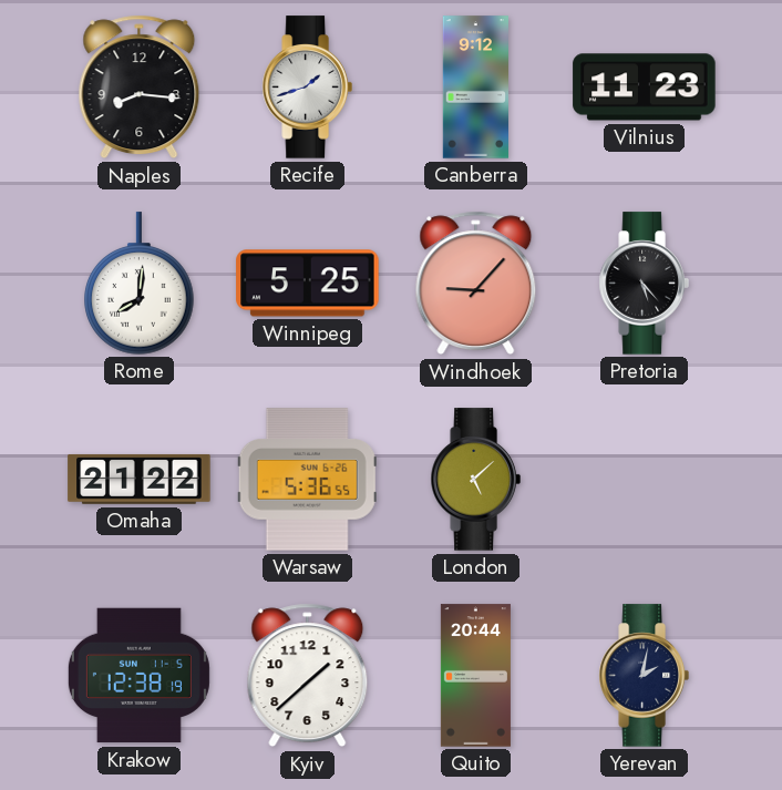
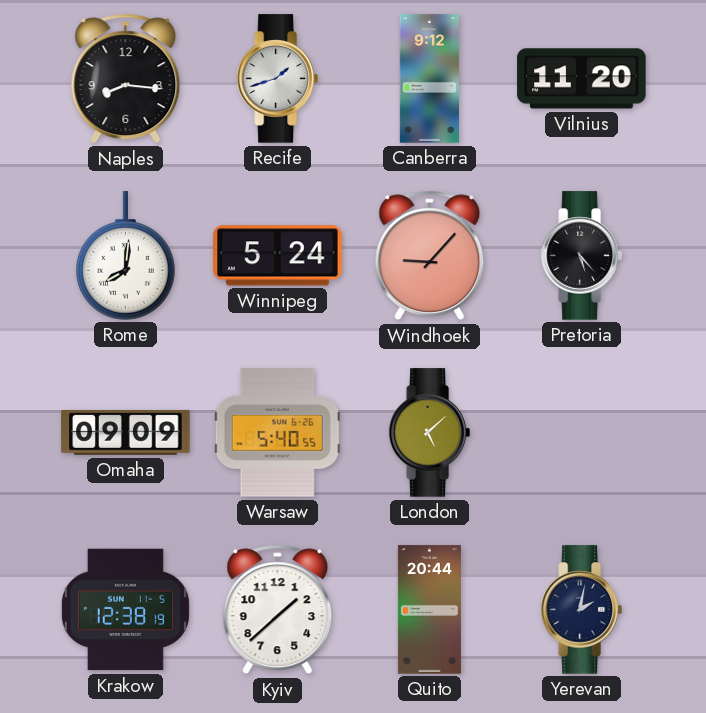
Vilnius: 11:23 -> 11:20 (582, 79)
Winnipeg: 5:25 -> 5:24 (278, 256)
Omaha: 21:22 -> 09:09 (126, 433)
Warsaw: 5:36 -> 5:40 (277, 433)
